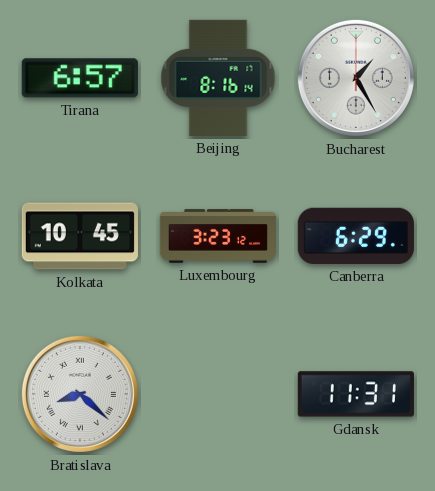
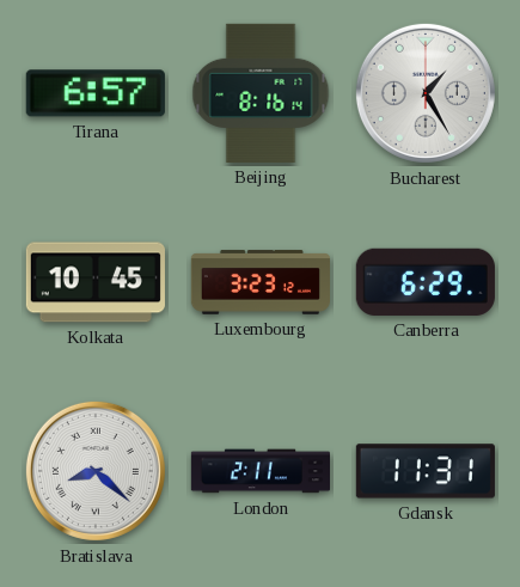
London: none -> 2:11 (259, 471)
